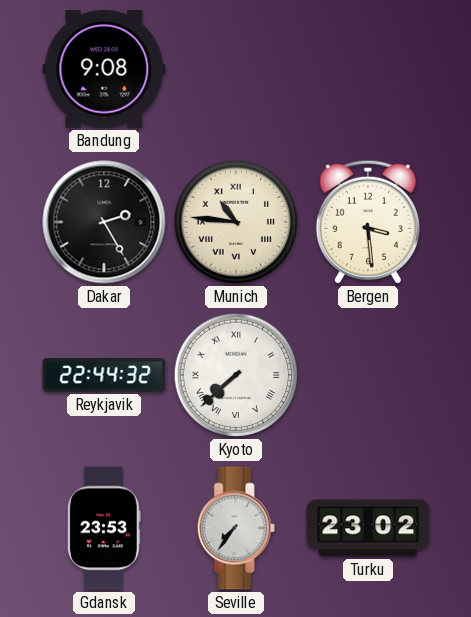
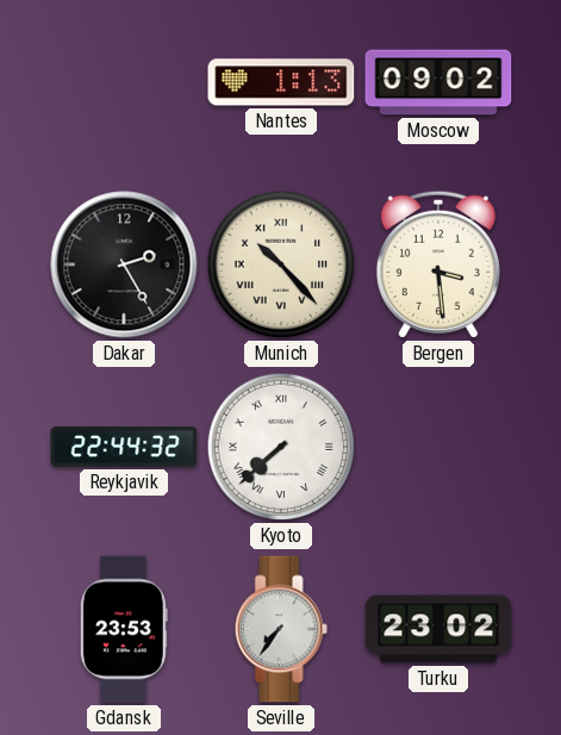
Bandung: 9:08 -> none (104, 70)
Nantes: none -> 1:13 (281, 82)
Moscow: none -> 09:02 (438, 82)
Munich: 10:46 -> 10:23 (281, 264)
